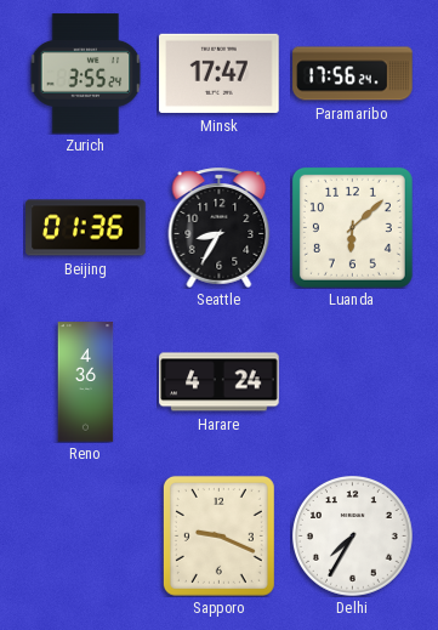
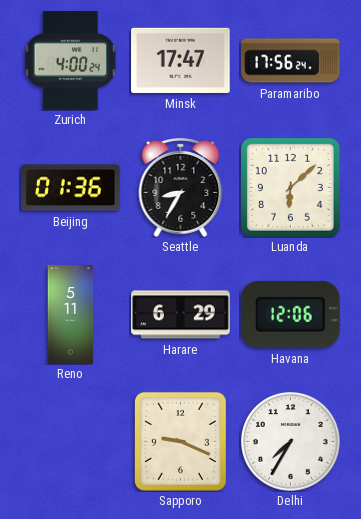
Zurich: 3:55 -> 4:00 (71, 61)
Reno: 4:36 -> 5:11 (71, 315)
Harare: 4:24 -> 6:29 (181, 315)
Havana: none -> 12:06 (291, 315)
